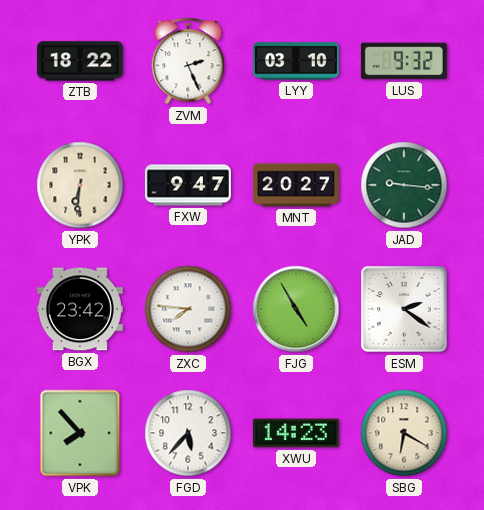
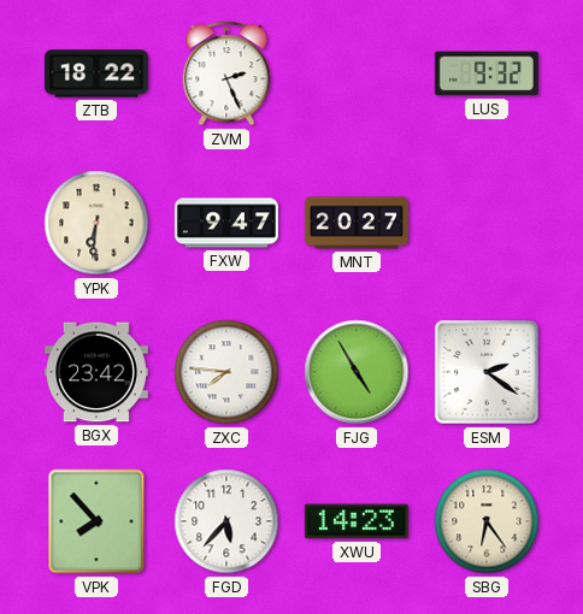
LYY: 03:10 -> none (296, 61)
JAD: 9:16 -> none (404, 185)
SBG: 6:20 -> 6:24 (487, 521)
